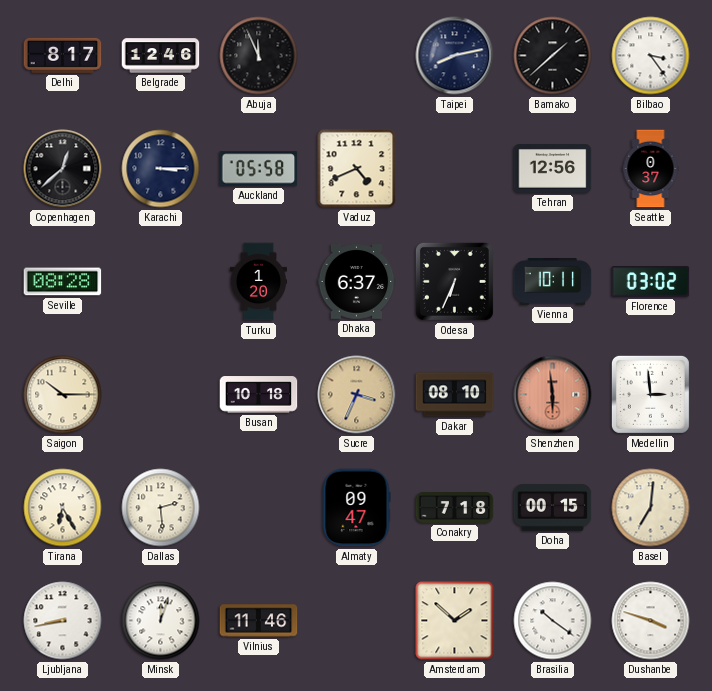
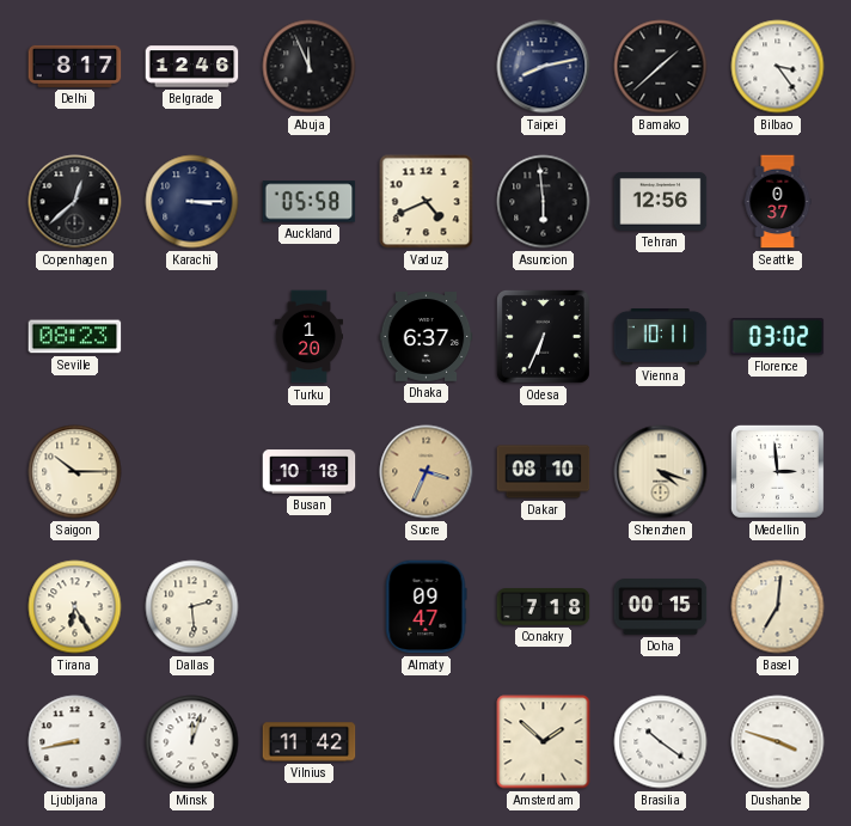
Asuncion: none -> 5:59 (544, 202)
Seville: 08:28 -> 08:23 (75, 337)
Shenzhen: 5:59 -> 4:18 (661, 472)
Shenzhen dial: salmon -> cream (661, 472)
Vilnius: 11:46 -> 11:42 (310, 742)
